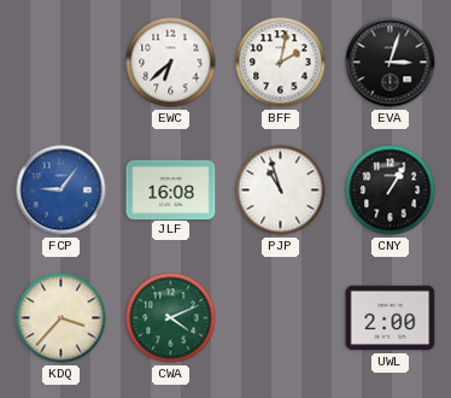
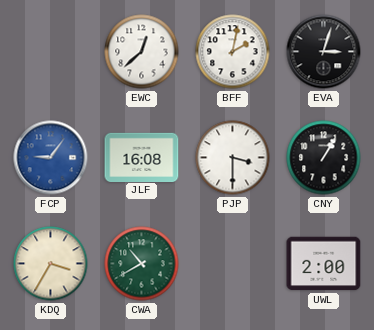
EWC: 6:38 -> 12:38 (142, 52)
PJP: 10:57 -> 3:30 (233, 158)
KDQ: 3:37 -> 3:35 (51, 264)
CWA: 4:11 -> 10:40 (142, 264)
